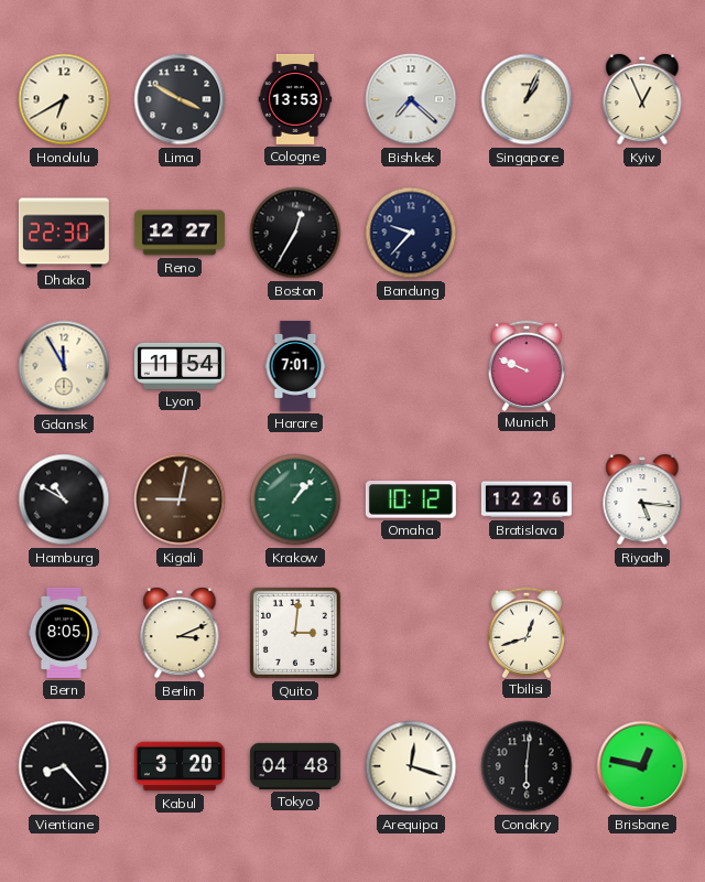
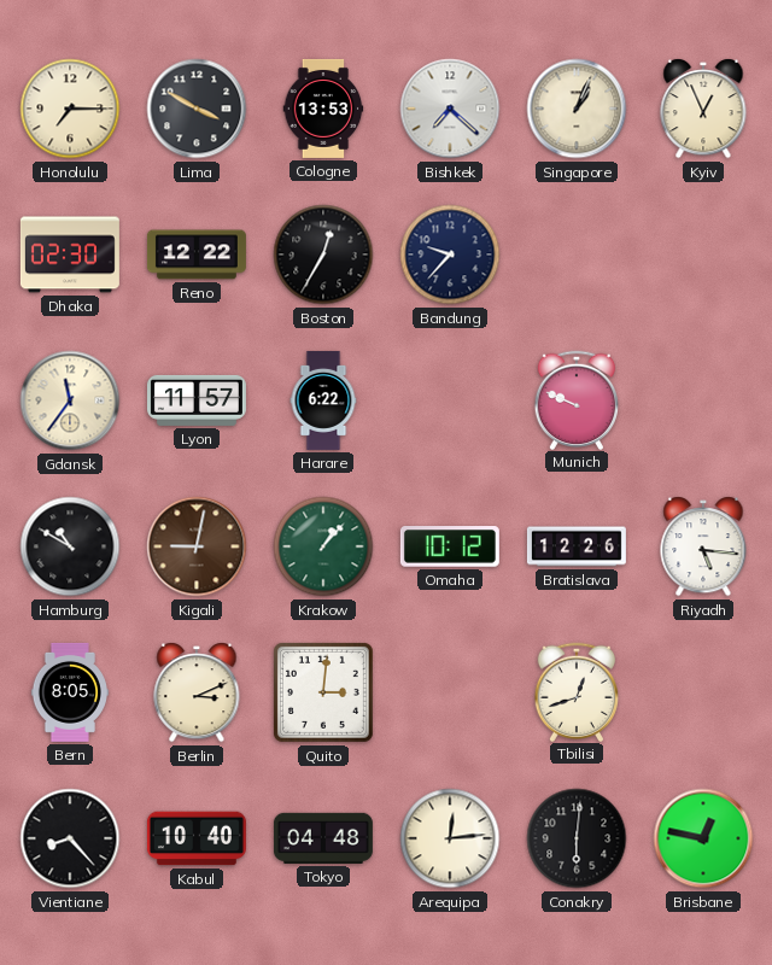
Honolulu: 6:40 -> 7:15 (70, 109)
Dhaka: 22:30 -> 02:30 (70, 255)
Reno: 12:27 -> 12:22 (197, 255)
Gdansk: 11:55 -> 11:36 (70, 400)
Lyon: 11:54 -> 11:57 (197, 400)
Harare: 7:01 -> 6:22 (323, 400)
Kabul: 3:20 -> 10:40 (197, 838)
Arequipa: 12:18 -> 12:14 (450, 838)
